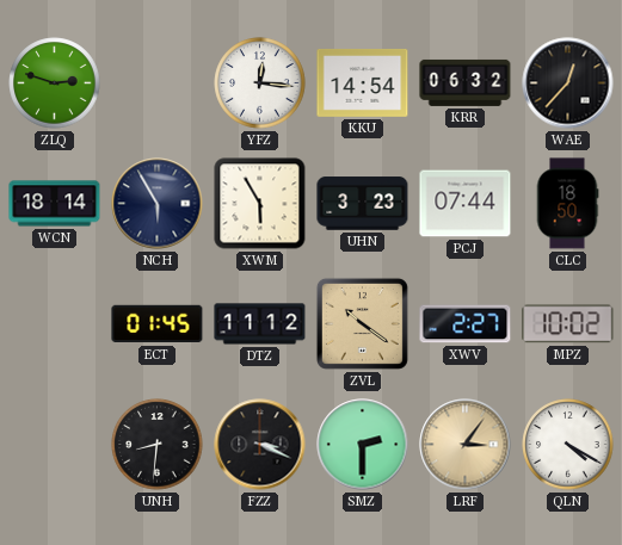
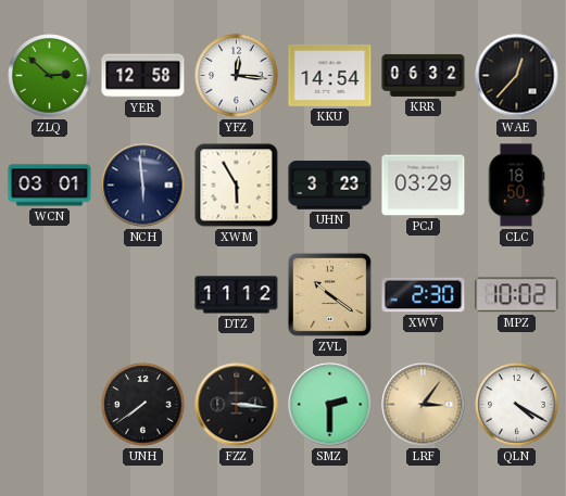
ZLQ: 2:48 -> 2:52 (50, 76)
YER: none -> 12:58 (143, 76)
WCN: 18:14 -> 03:01 (50, 186)
NCH: 5:55 -> 5:59 (143, 186)
PCJ: 07:44 -> 03:29 (424, 186)
ECT: 01:45 -> none (158, 324)
XWV: 2:27 -> 2:30 (424, 295)
UNH: 8:31 -> 7:39 (143, 405)
FZZ: 3:19 -> 3:16 (237, 405)
